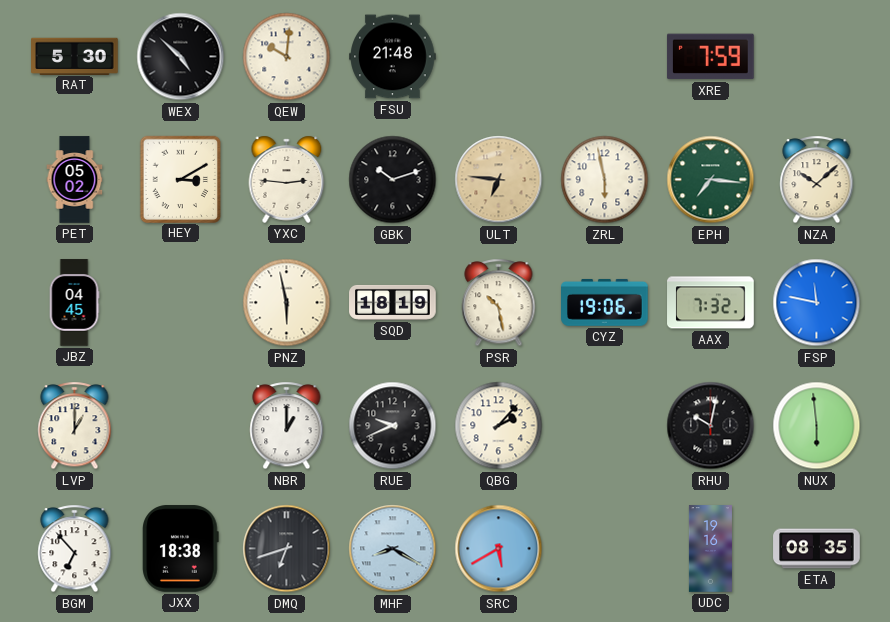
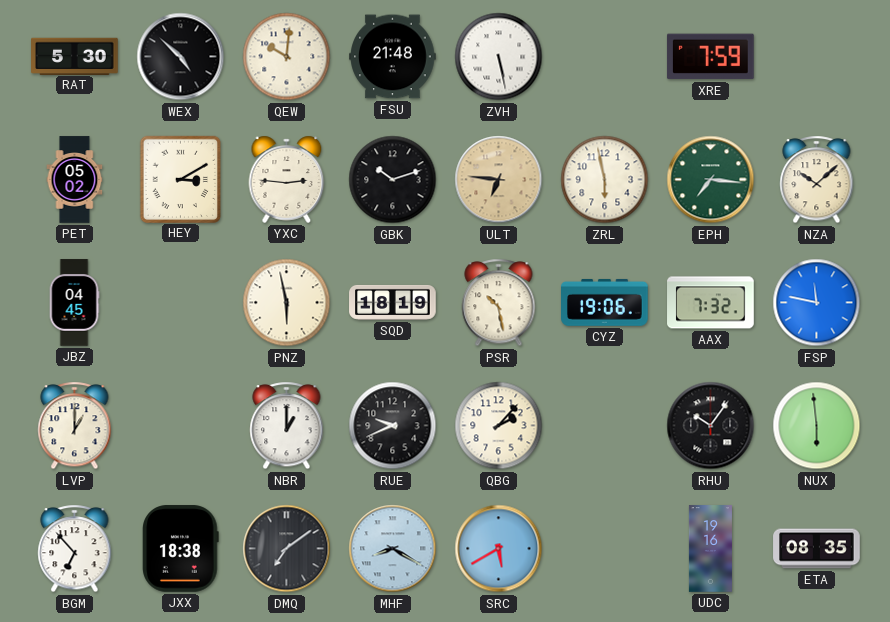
ZVH: none -> 5:28 (499, 57)
RHU: 10:02 -> 10:06 (711, 426)
DMQ: 6:42 -> 7:09 (287, 549)
